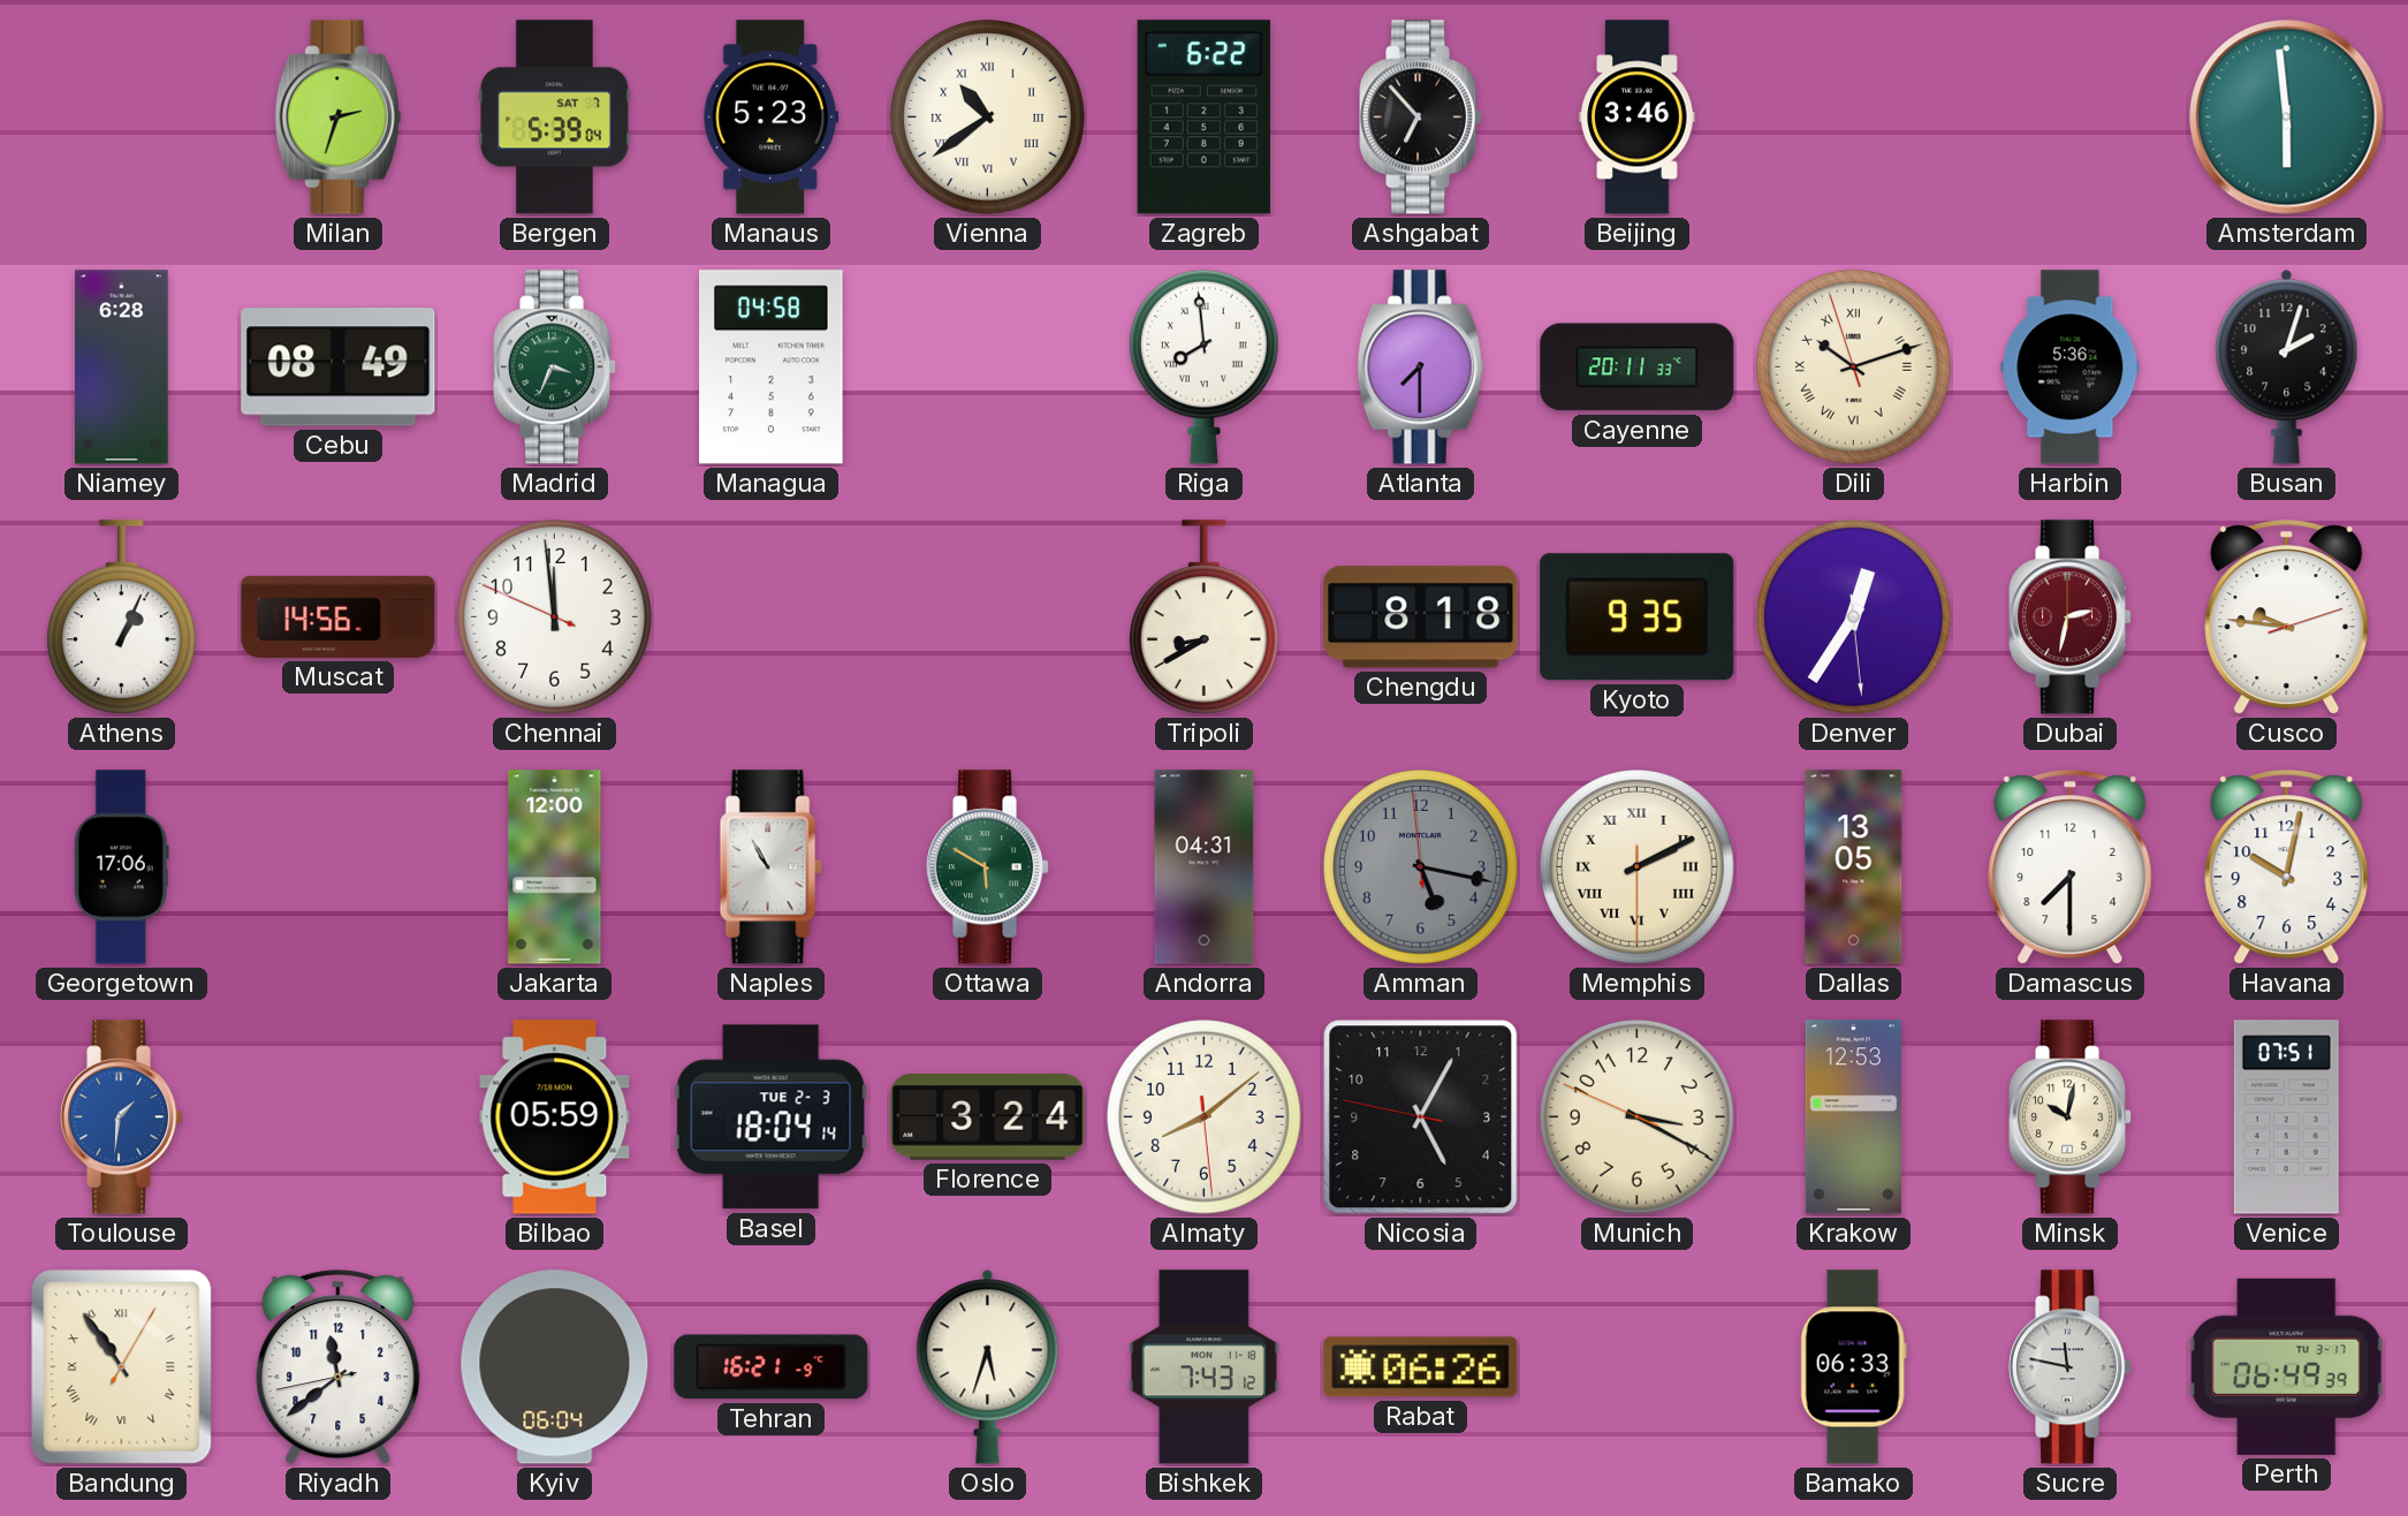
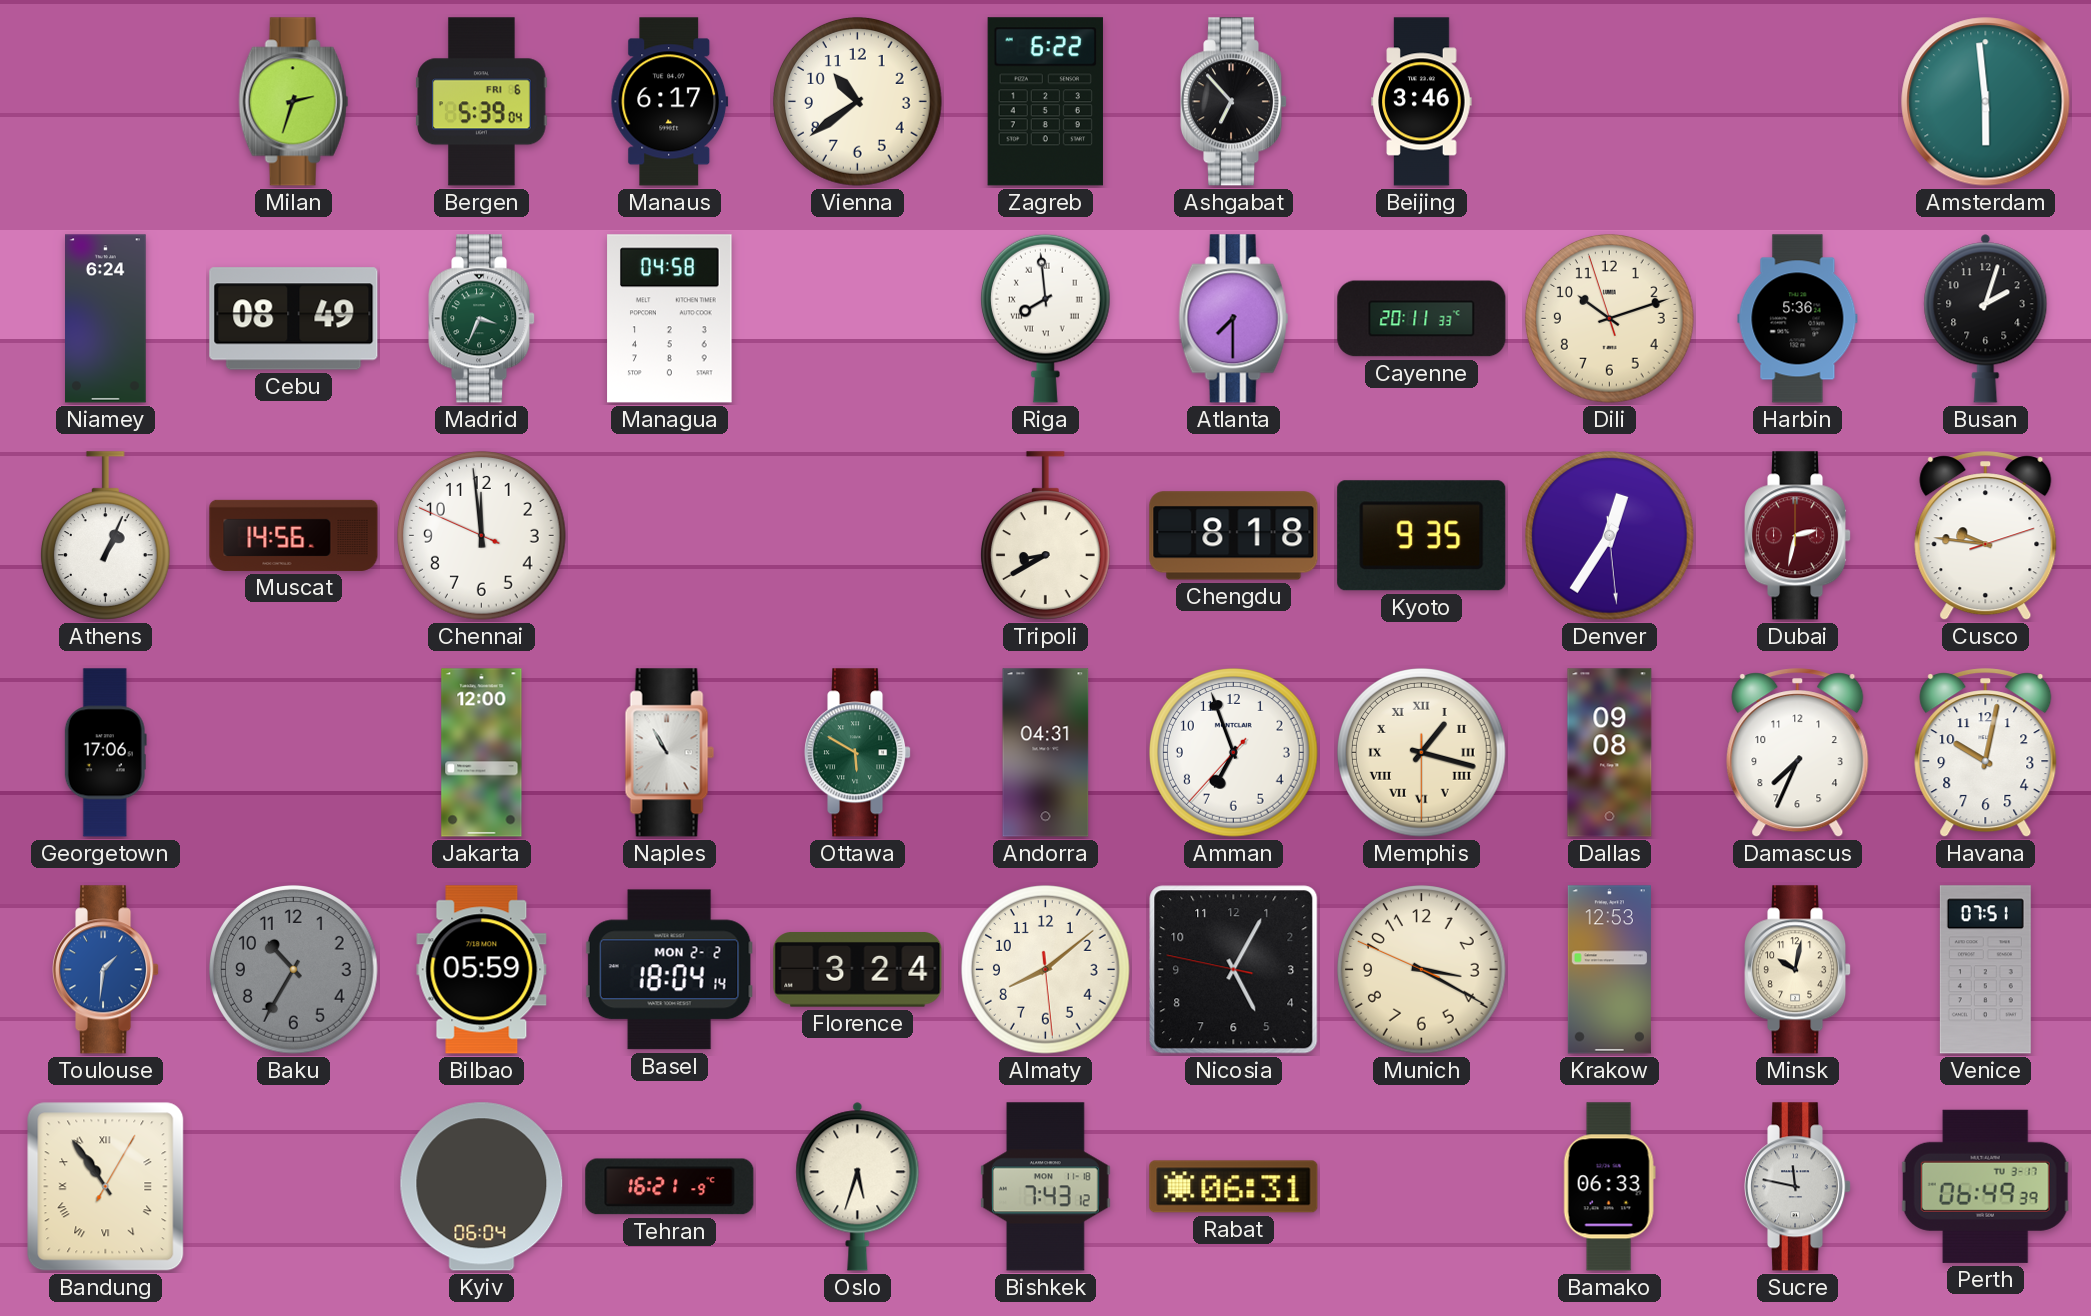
Bergen date: SAT 7 -> FRI 6 (482, 102)
Manaus: 5:23 -> 6:17 (670, 102)
Vienna numerals: Roman -> Arabic (858, 102)
Niamey: 6:28 -> 6:24 (106, 319)
Dili numerals: Roman -> Arabic (1610, 319)
Amman: 5:16 -> 6:56 (1234, 753)
Amman dial: grey -> white (1234, 753)
Memphis: 2:10 -> 1:17 (1422, 753)
Dallas: 13:05 -> 09:08 (1610, 753)
Damascus: 7:30 -> 7:34 (1798, 753)
Baku: none -> 10:35 (294, 970)
Basel date: TUE 2-3 -> MON 2-2 (669, 970)
Riyadh: 11:38 -> none (339, 1367)
Rabat: 06:26 -> 06:31 (1234, 1187)
